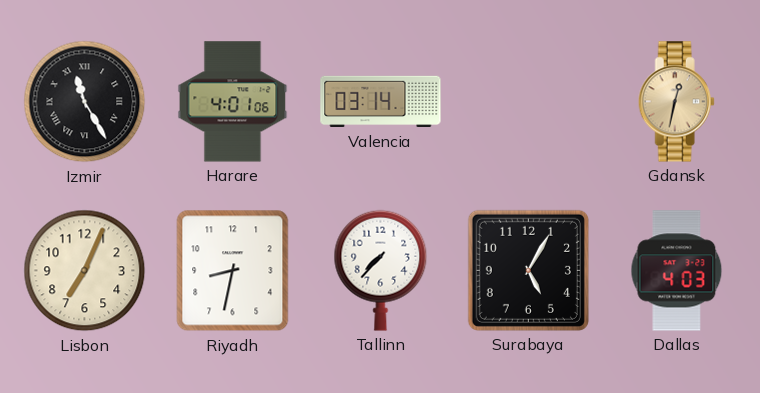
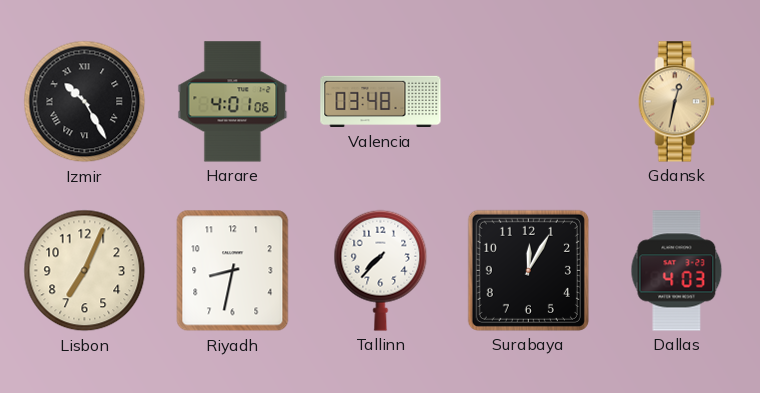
Izmir: 11:25 -> 10:25 (85, 102)
Valencia: 03:14 -> 03:48 (381, 102)
Surabaya: 5:05 -> 12:05 (528, 270)
